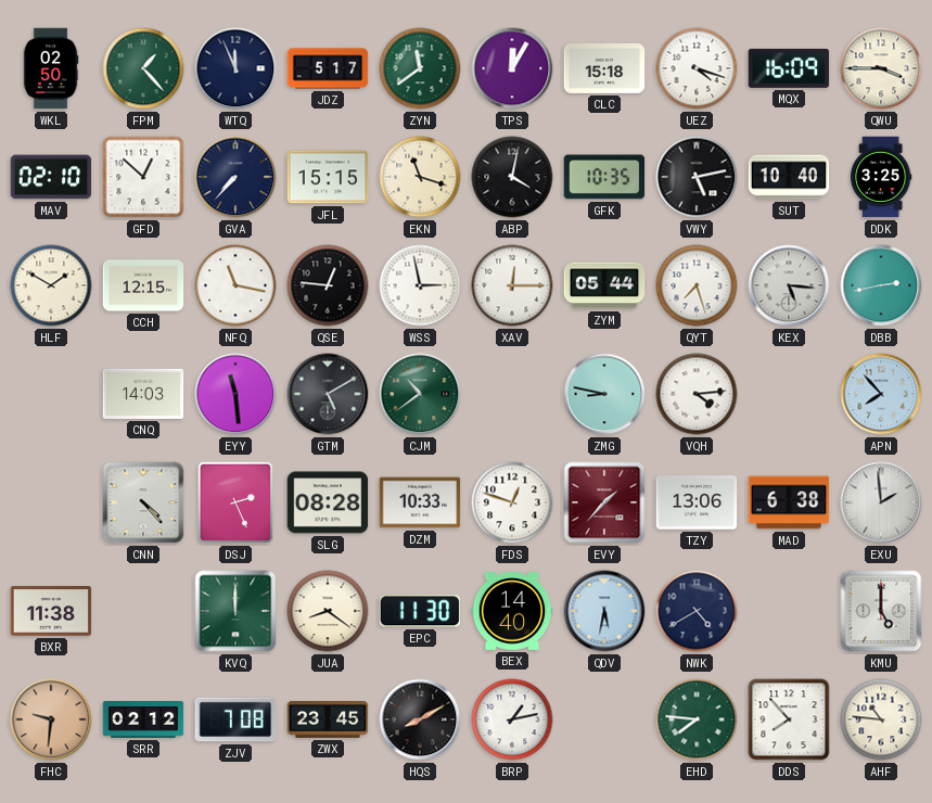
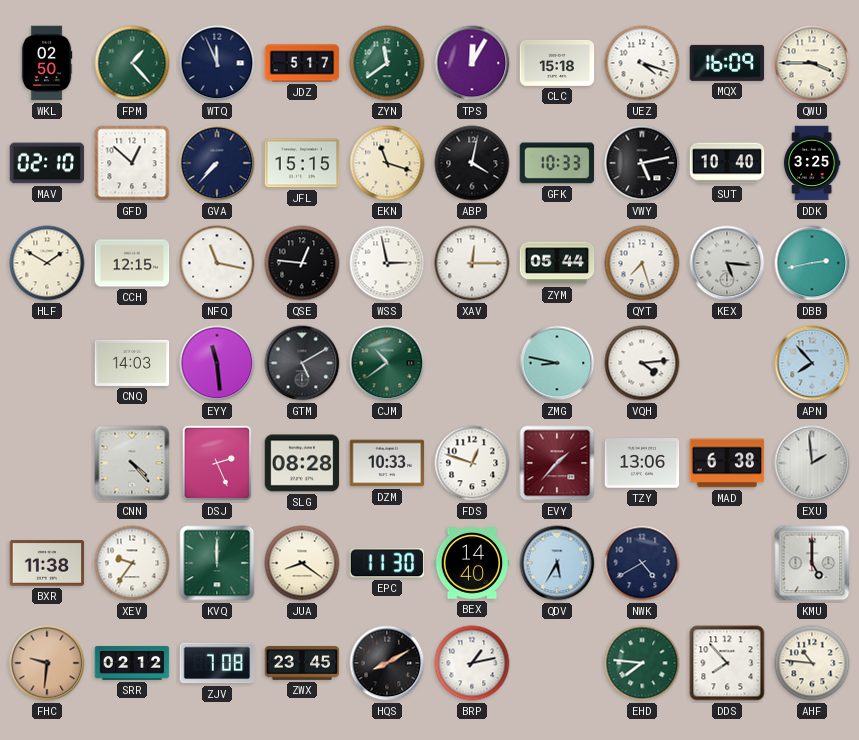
GFK: 10:35 -> 10:33 (557, 163)
XEV: none -> 9:36 (132, 563)
QDV: 5:32 -> 5:35 (557, 563)
